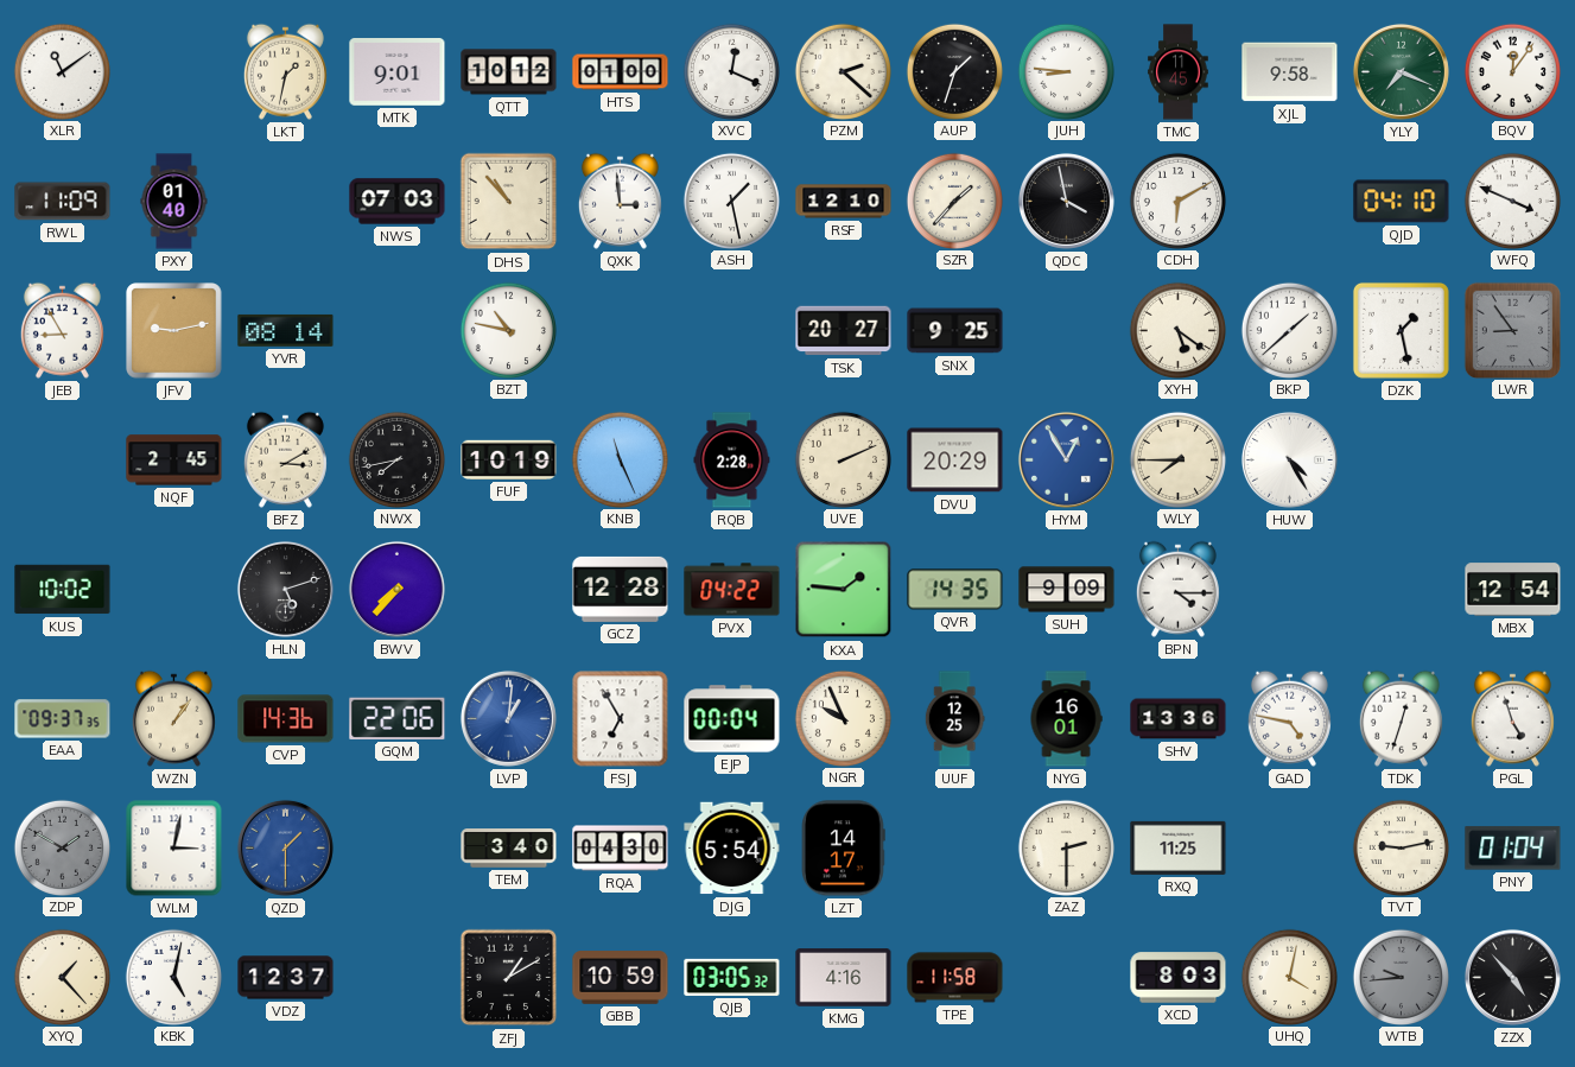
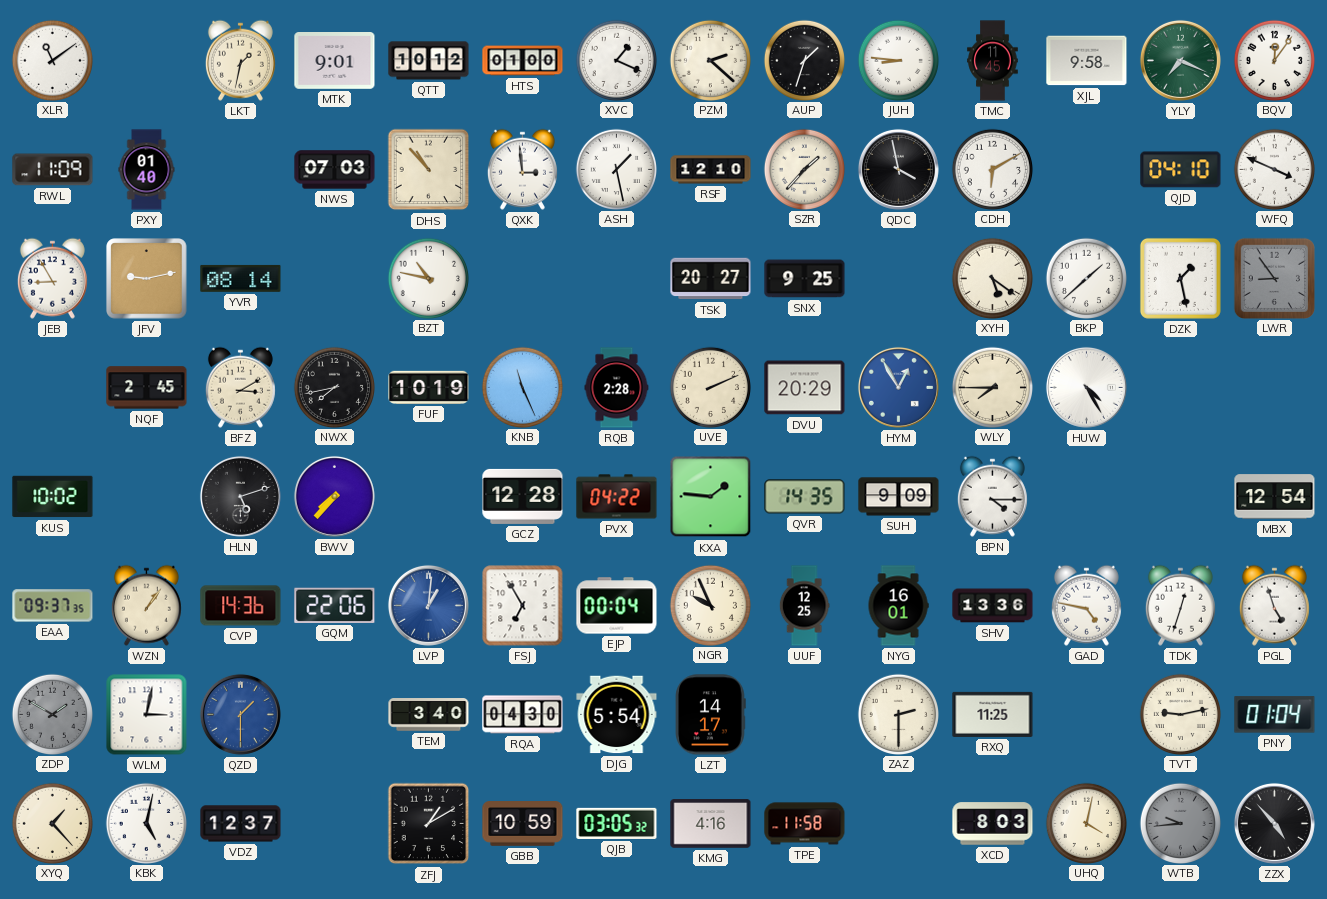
XVC: 12:19 -> 1:19 (616, 60)
